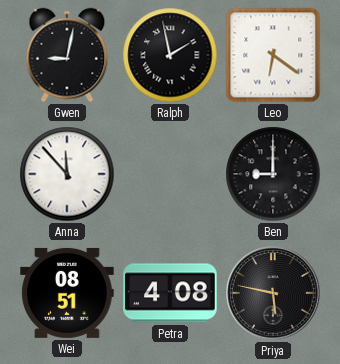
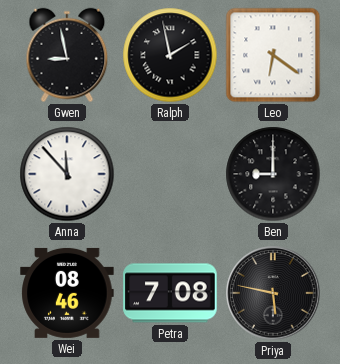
Gwen: 9:02 -> 8:58 (67, 55)
Wei: 08:51 -> 08:46 (67, 293)
Petra: 4:08 -> 7:08 (170, 293)
